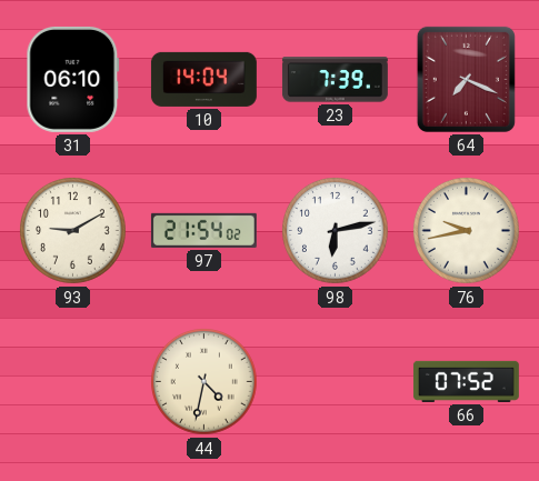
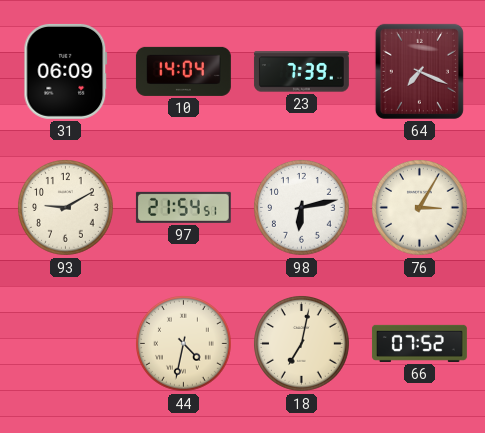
31: 06:10 -> 06:09 (66, 71)
97: 21:54:02 -> 21:54:51 (183, 207)
76: 9:43 -> 3:05 (420, 208)
18: none -> 7:02 (302, 344)
